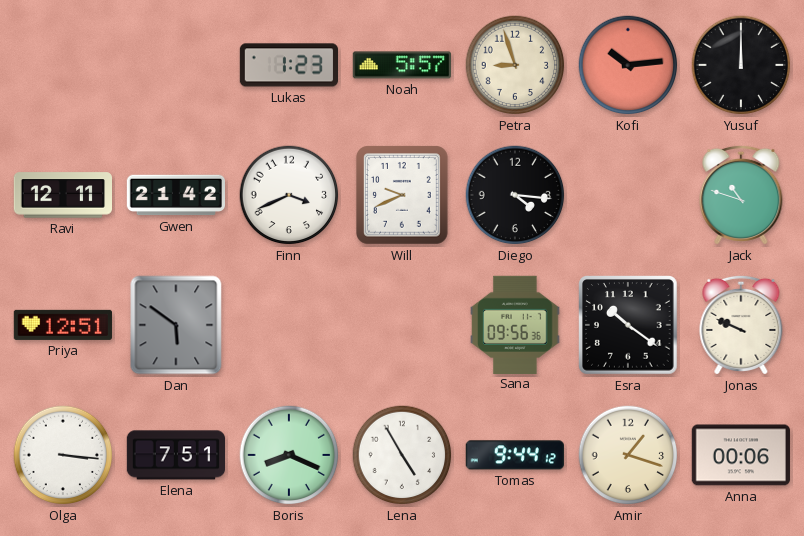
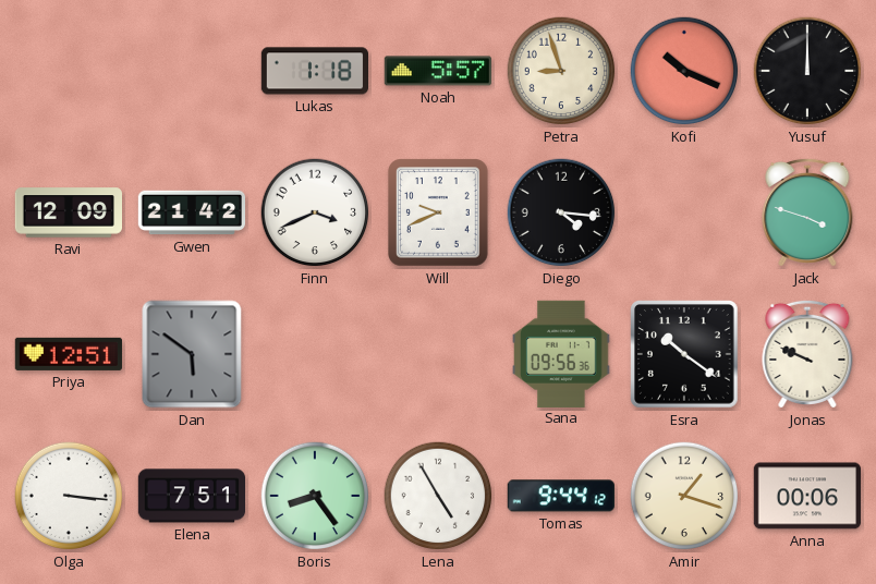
Lukas: 1:23 -> 1:18 (314, 71)
Kofi: 10:14 -> 10:19 (684, 71)
Ravi: 12:11 -> 12:09 (68, 212)
Jack: 10:48 -> 3:48 (807, 212)
Boris: 8:19 -> 8:24 (315, 496)
